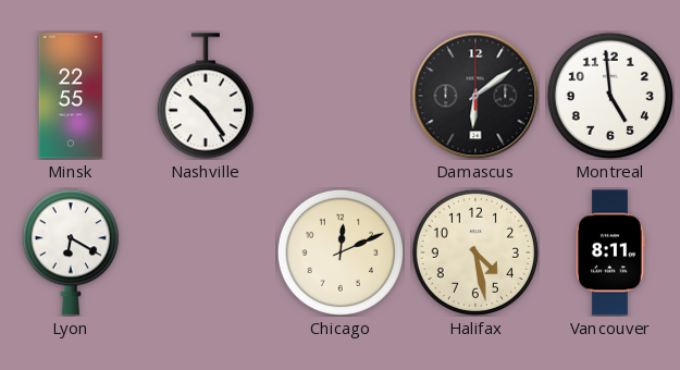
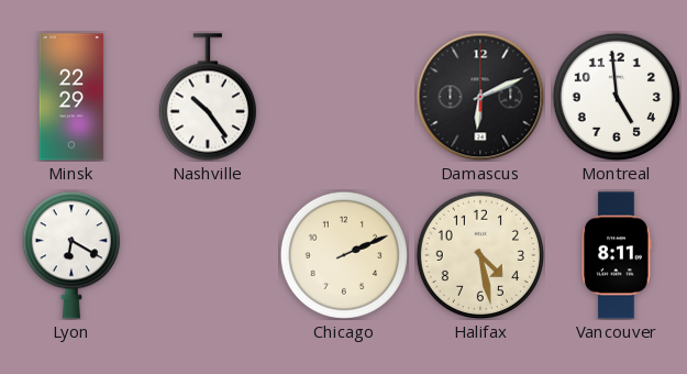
Minsk: 22:55 -> 22:29 (71, 97)
Damascus: 6:09 -> 6:11 (480, 97)
Chicago: 12:11 -> 2:11 (344, 255)
